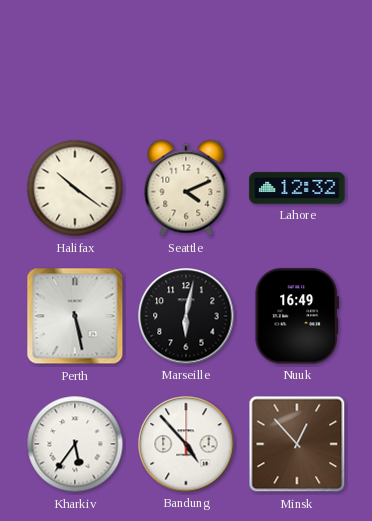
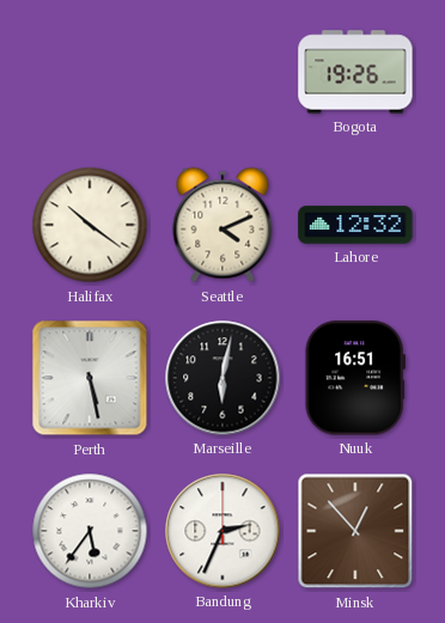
Bogota: none -> 19:26 (355, 72)
Nuuk: 16:49 -> 16:51 (355, 378)
Bandung: 4:53 -> 2:34 (222, 531)
